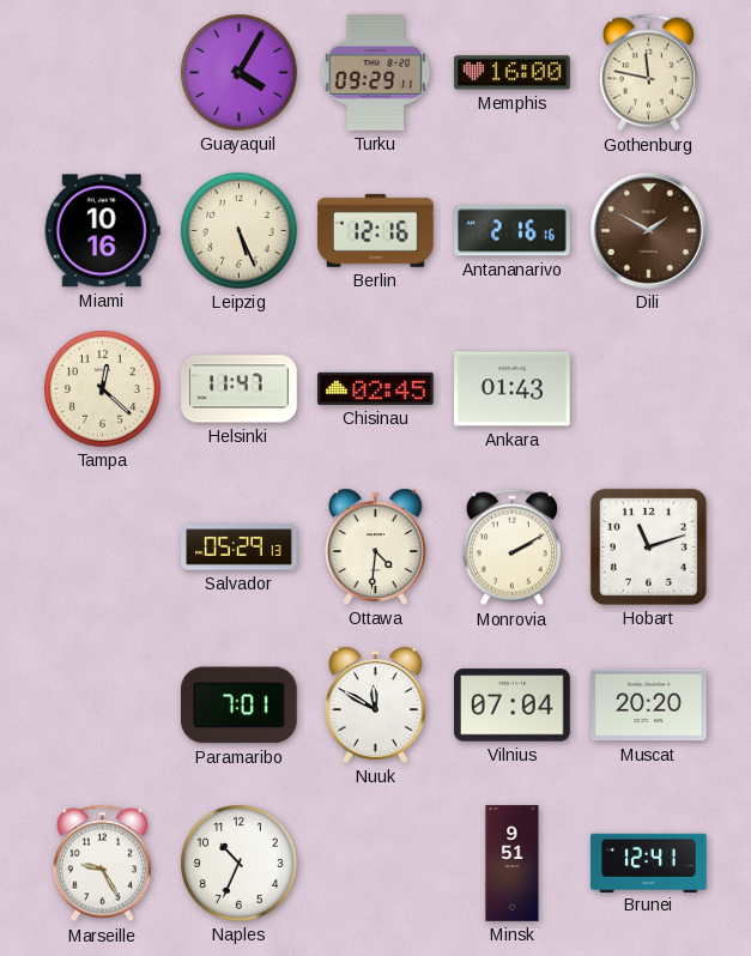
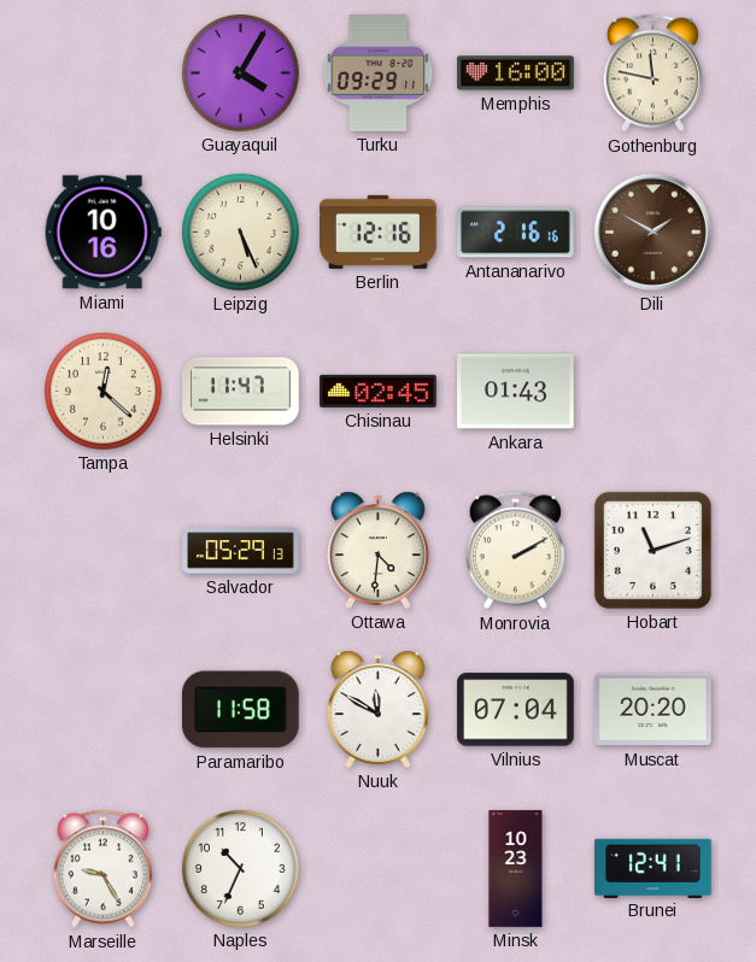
Paramaribo: 7:01 -> 11:58 (241, 710)
Minsk: 9:51 -> 10:23 (516, 869)
